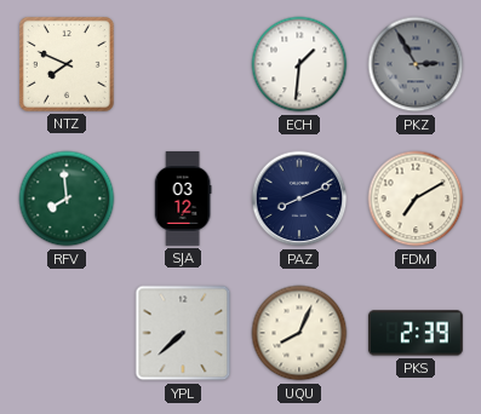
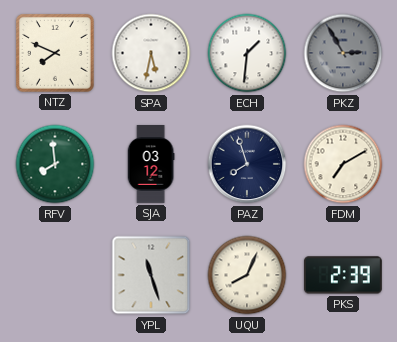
SPA: none -> 5:32 (151, 53)
PAZ: 8:11 -> 7:57 (247, 164)
YPL: 7:38 -> 11:27 (151, 275)
